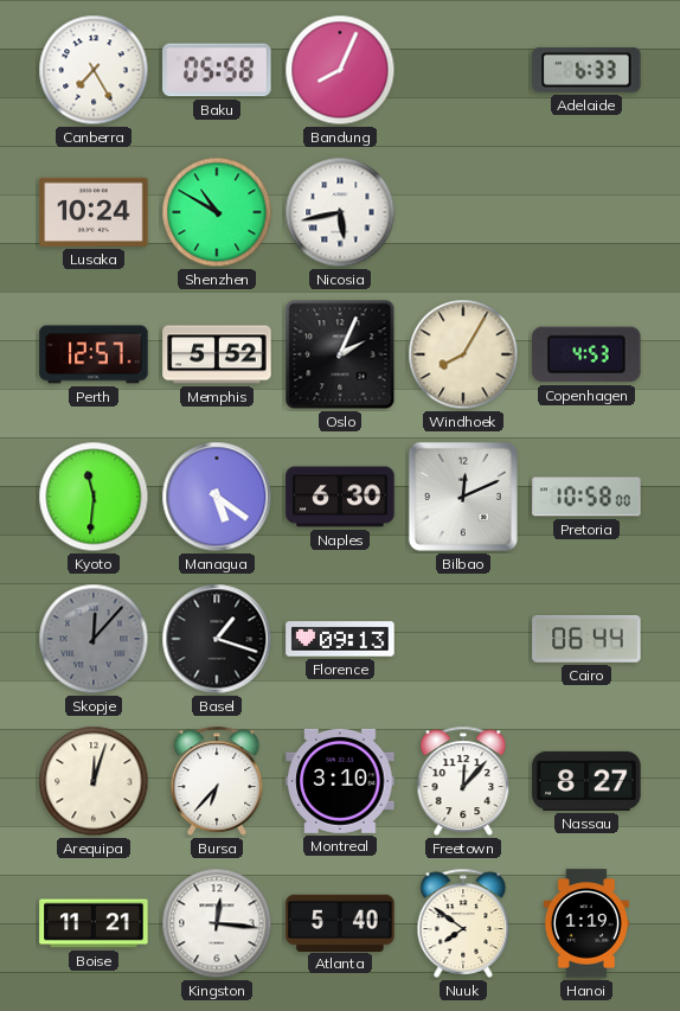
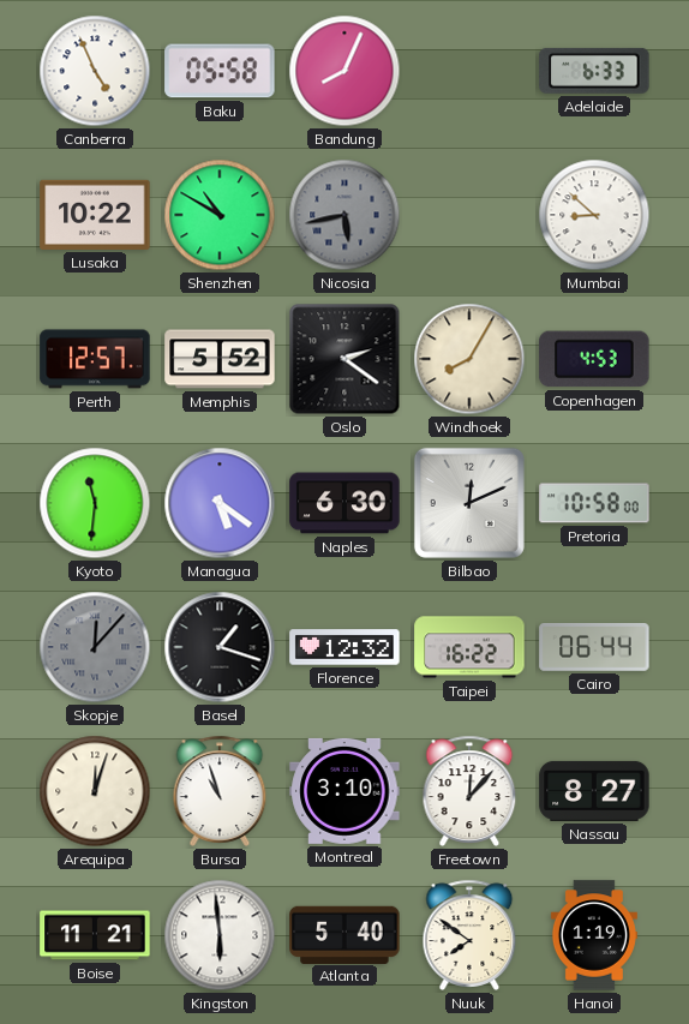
Canberra: 7:25 -> 4:56 (95, 71)
Lusaka: 10:24 -> 10:22 (95, 215)
Nicosia dial: white -> grey (344, 215)
Mumbai: none -> 8:52 (594, 215)
Oslo: 2:04 -> 2:21 (344, 359)
Florence: 09:13 -> 12:32 (344, 647)
Taipei: none -> 16:22 (469, 647)
Bursa: 6:37 -> 10:57 (220, 791)
Kingston: 12:16 -> 5:59 (220, 935)
